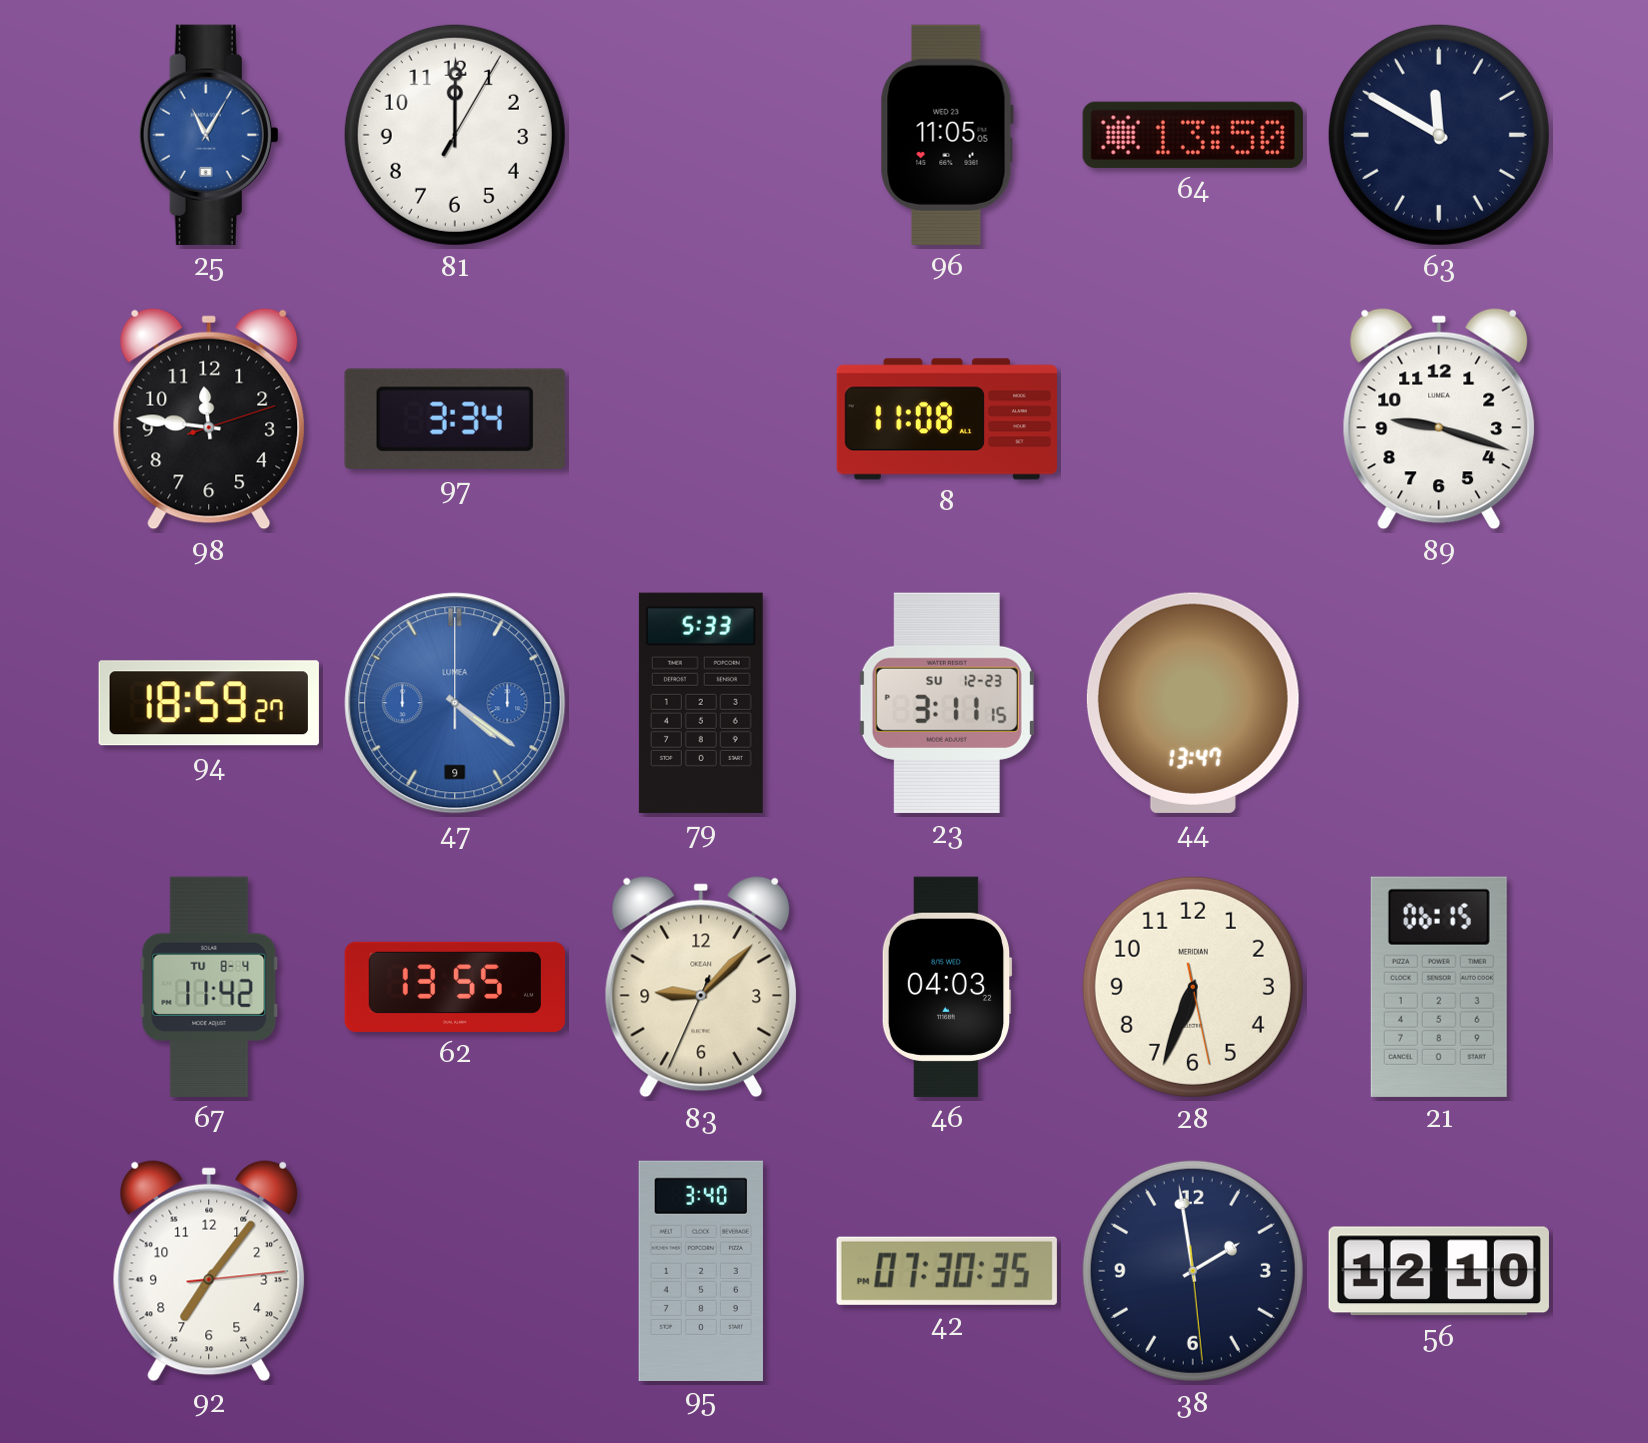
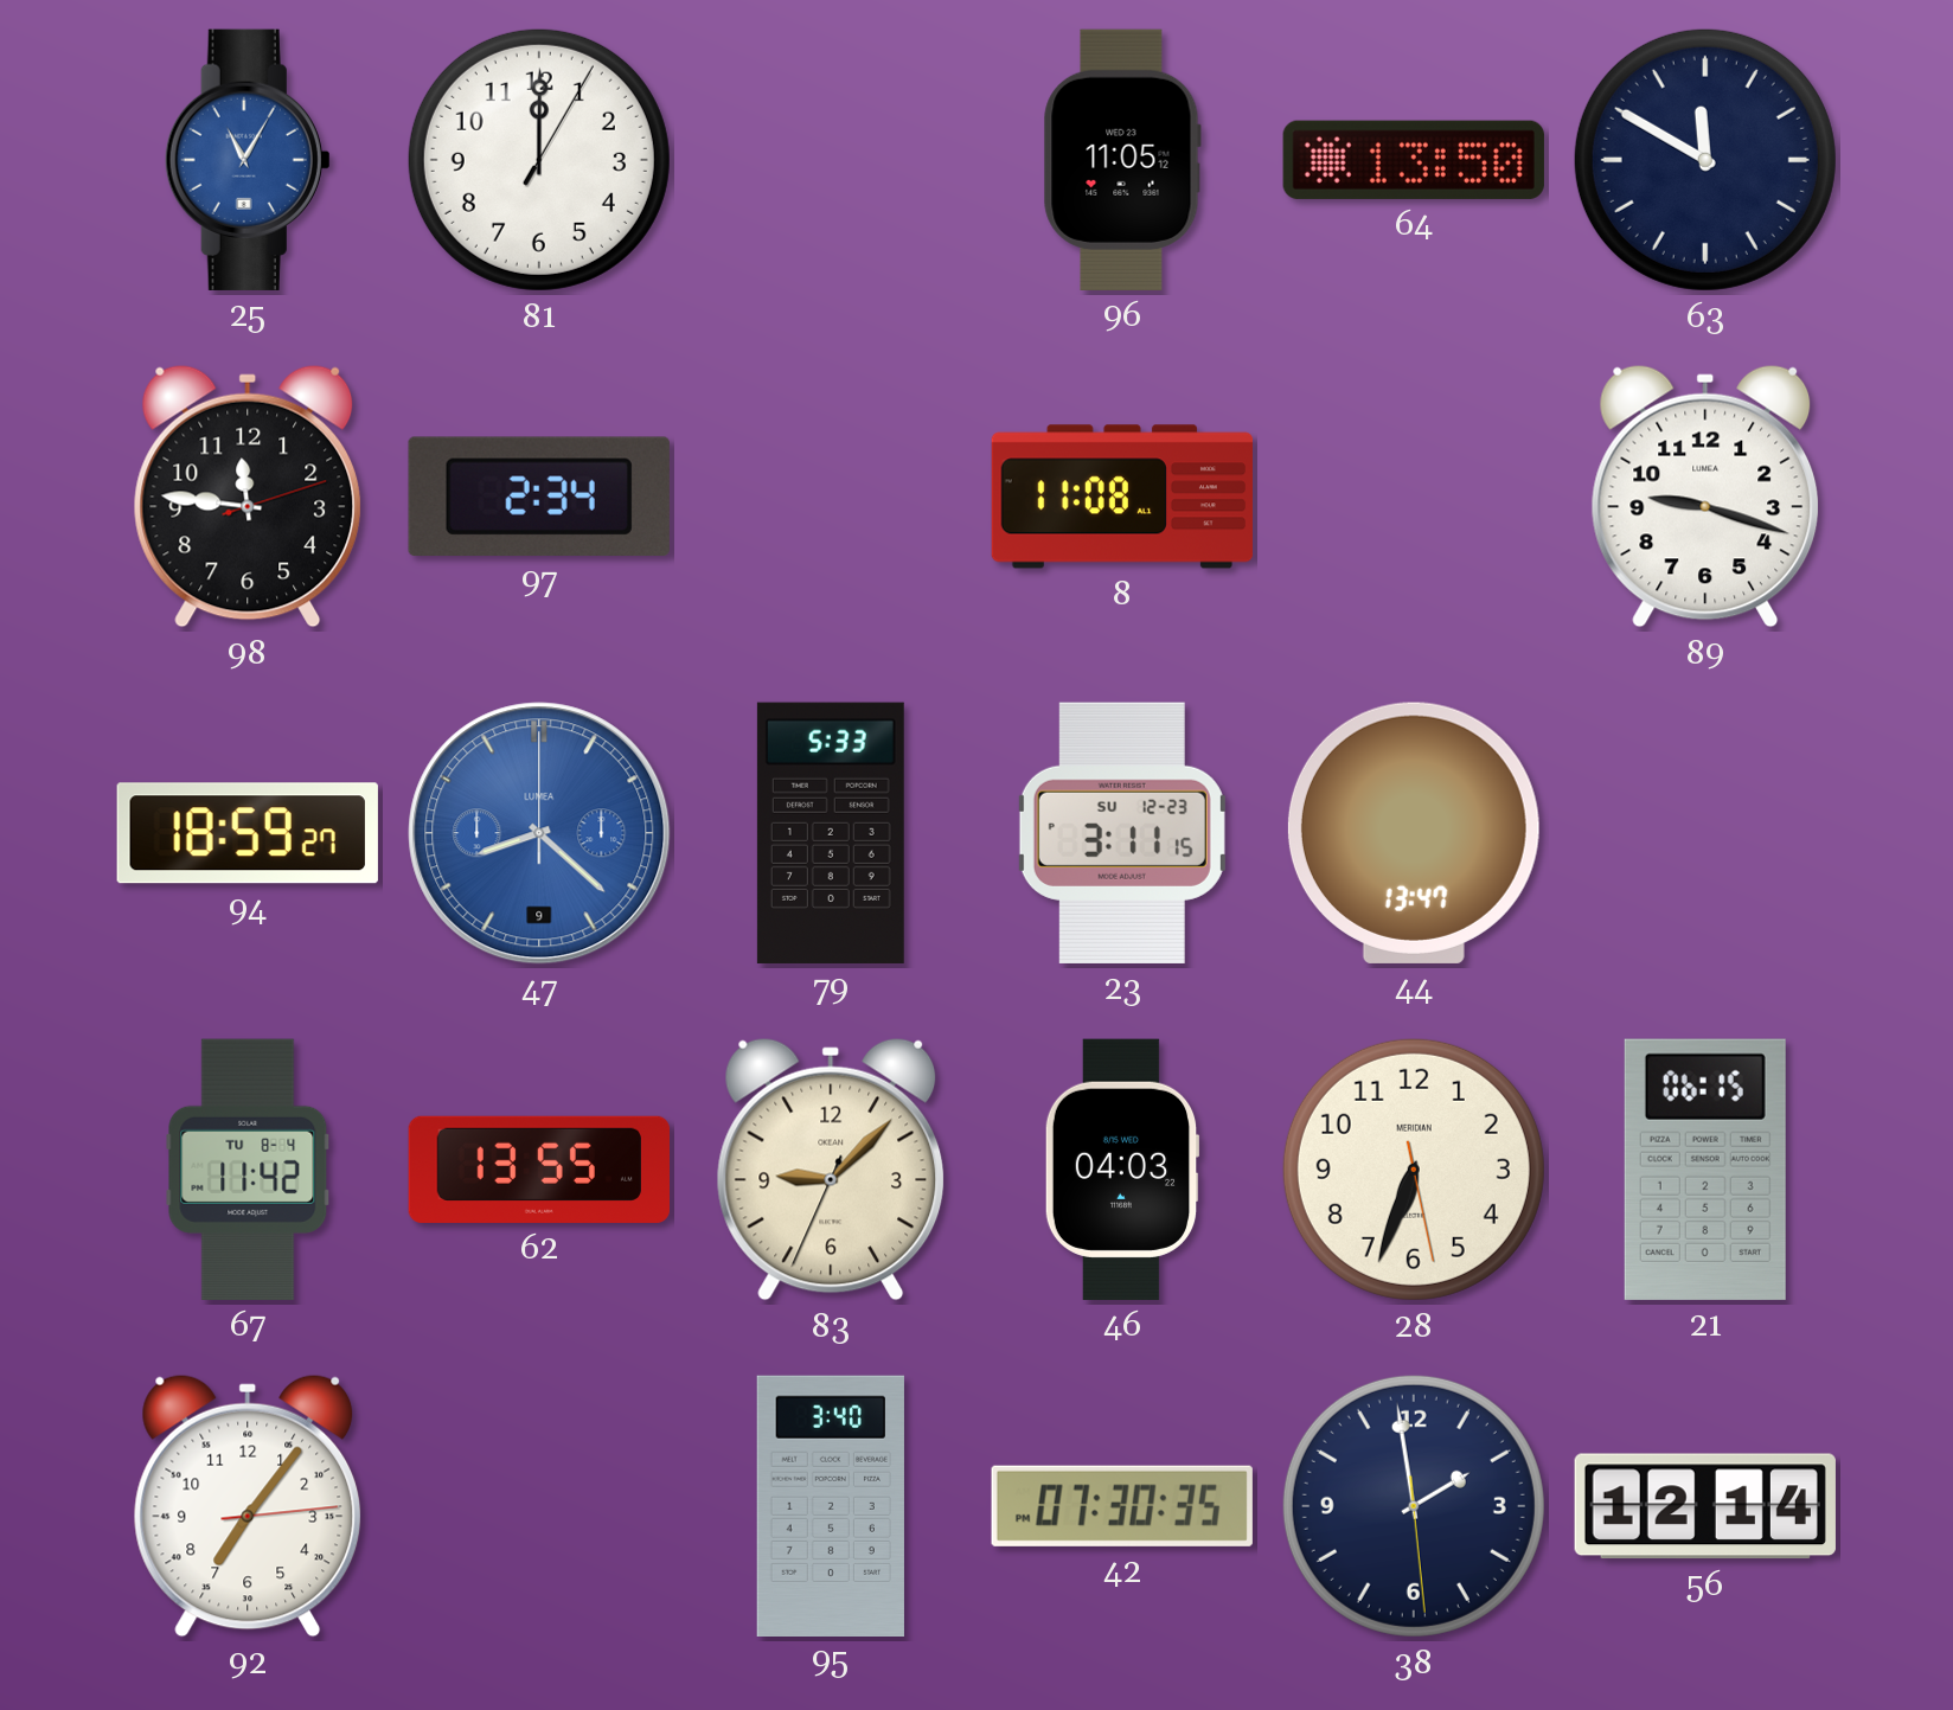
96: 11:05:05 -> 11:05:12 (1122, 160)
97: 3:34 -> 2:34 (539, 497)
47: 4:21 -> 8:22 (539, 833)
56: 12:10 -> 12:14 (1705, 1506)
